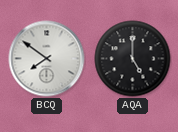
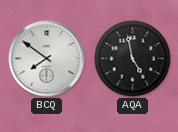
AQA: 5:00 -> 4:58 (133, 59)
